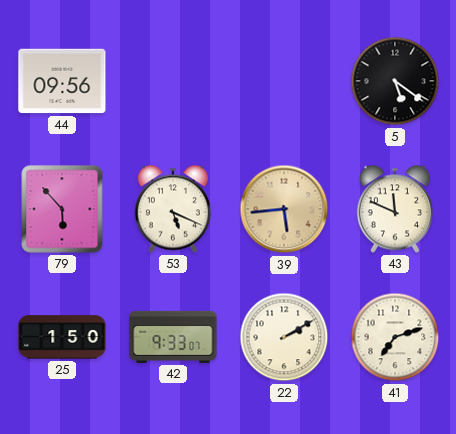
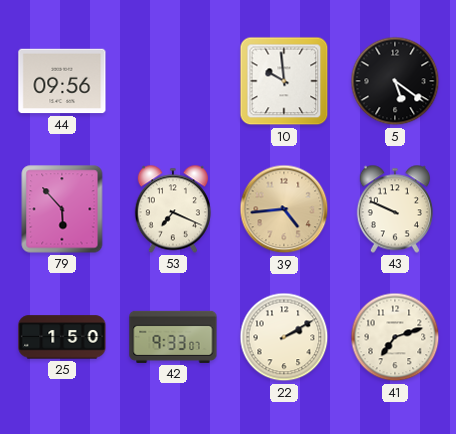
10: none -> 9:59 (284, 81)
53: 5:19 -> 7:19 (173, 209)
39: 5:44 -> 4:44 (284, 209)
43: 11:49 -> 9:49 (395, 209)
